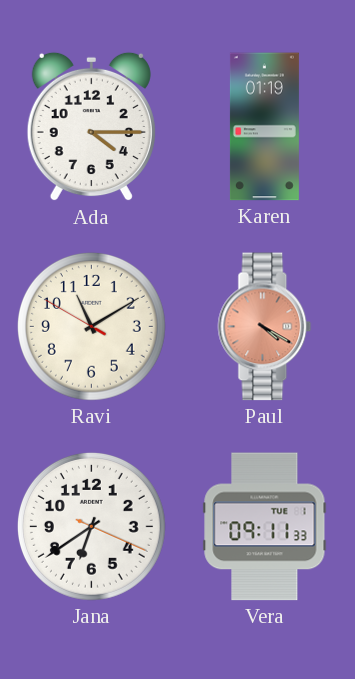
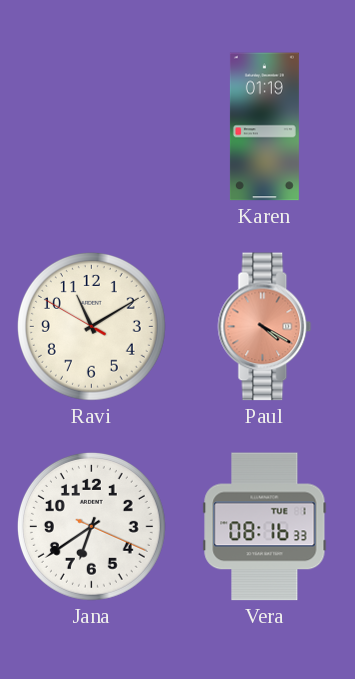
Ada: 4:15 -> none (91, 127)
Vera: 09:11 -> 08:16 (265, 527)
